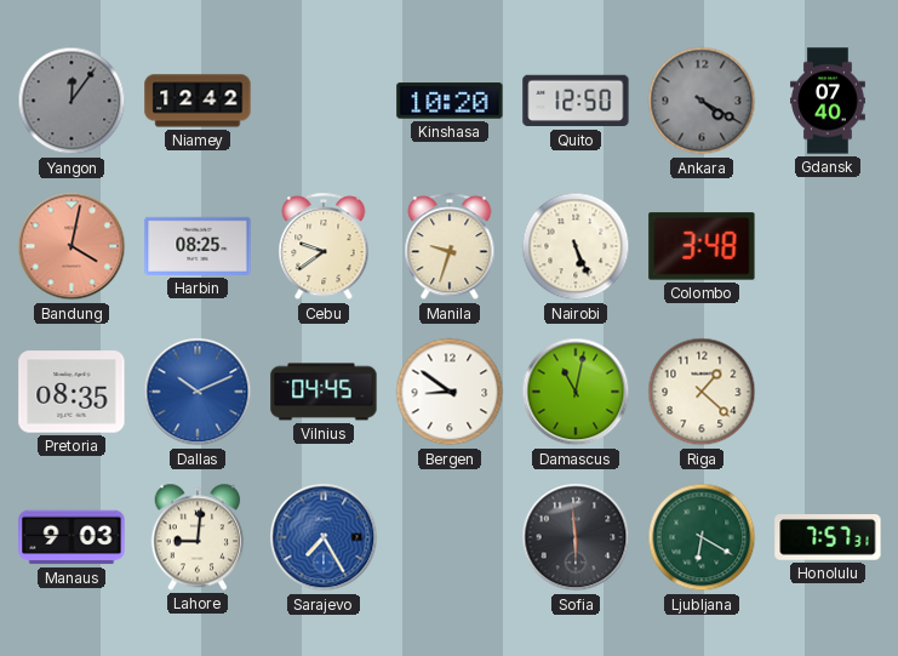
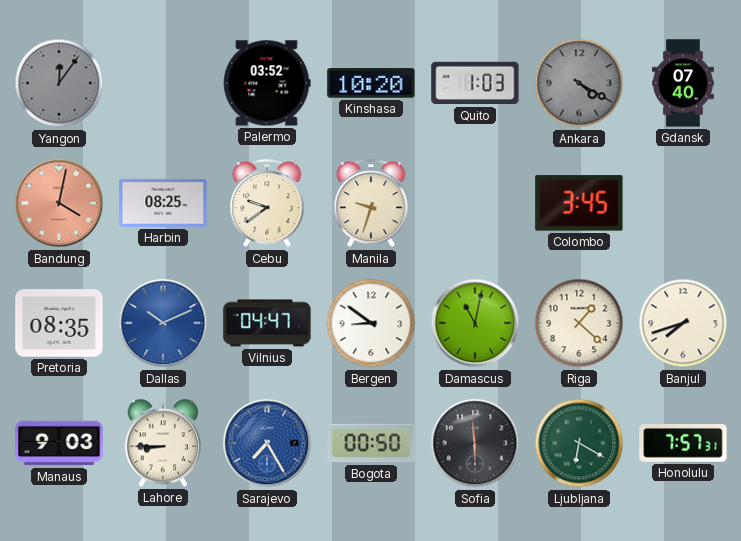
Niamey: 12:42 -> none (198, 101)
Palermo: none -> 03:52 (267, 83)
Quito: 12:50 -> 1:03 (475, 83)
Nairobi: 5:26 -> none (576, 246)
Colombo: 3:48 -> 3:45 (579, 203)
Vilnius: 04:45 -> 04:47 (267, 323)
Banjul: none -> 7:42 (683, 323)
Lahore: 9:01 -> 8:45 (163, 443)
Bogota: none -> 00:50 (371, 443)
